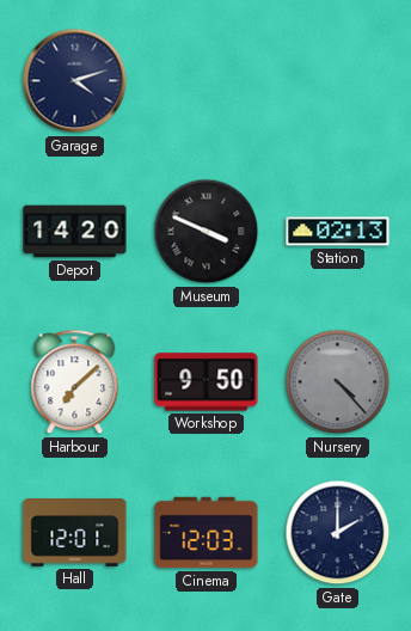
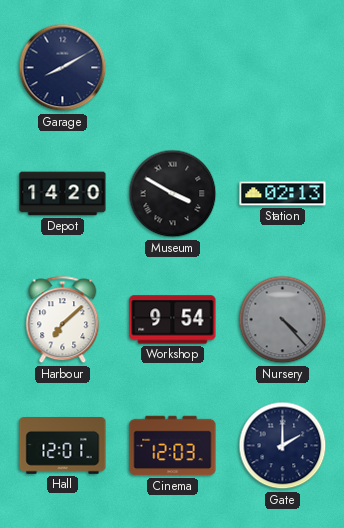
Garage: 4:12 -> 8:10 (63, 68)
Museum: 3:49 -> 3:50 (173, 194)
Workshop: 9:50 -> 9:54 (173, 320)
